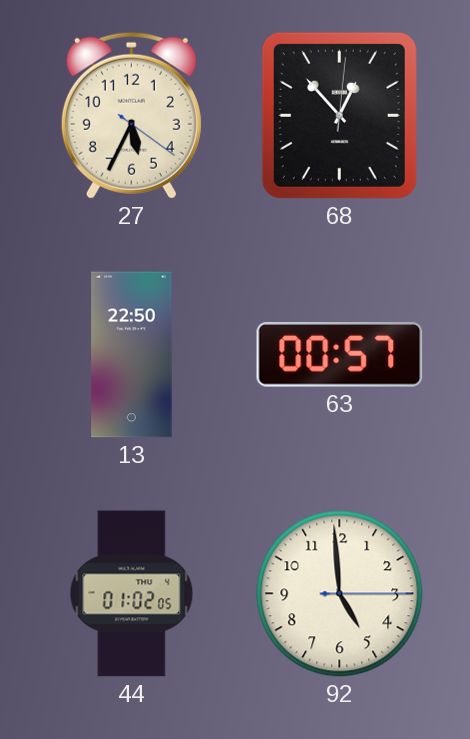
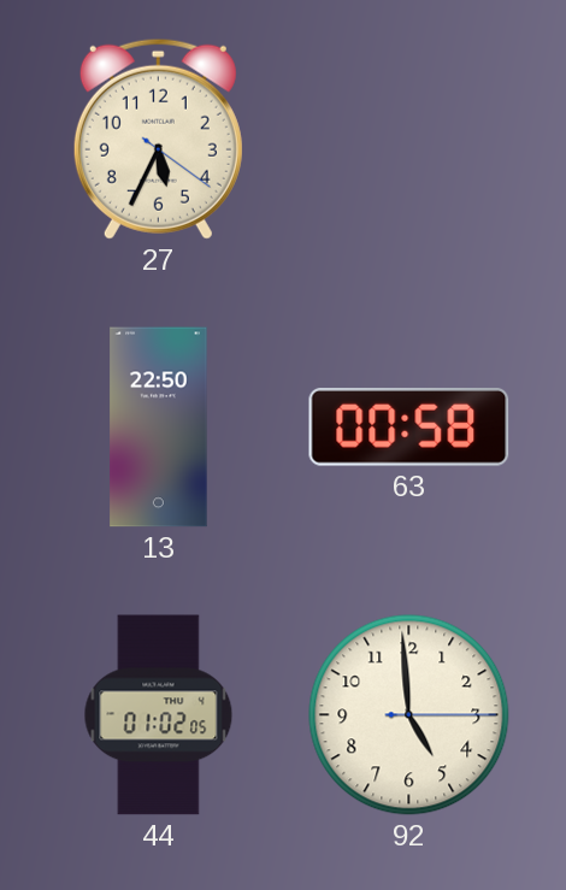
68: 12:53 -> none (339, 115)
63: 00:57 -> 00:58 (409, 428)
